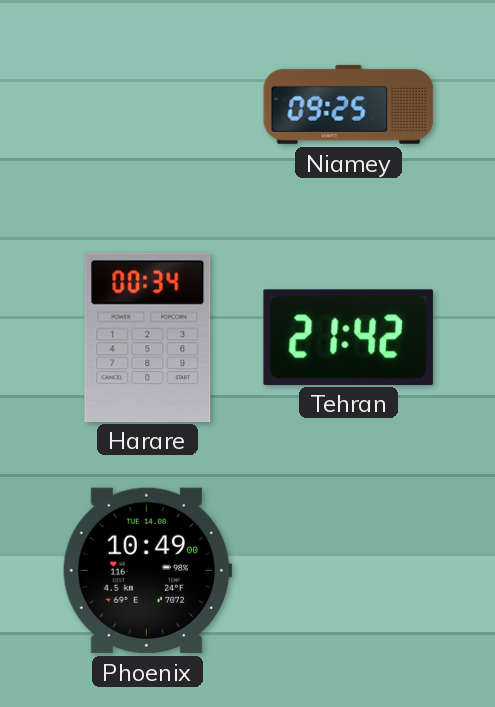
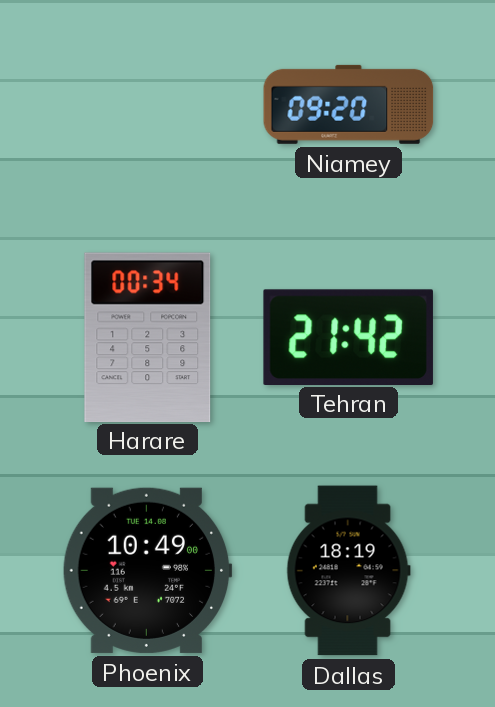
Niamey: 09:25 -> 09:20 (349, 104)
Dallas: none -> 18:19 (348, 571)
